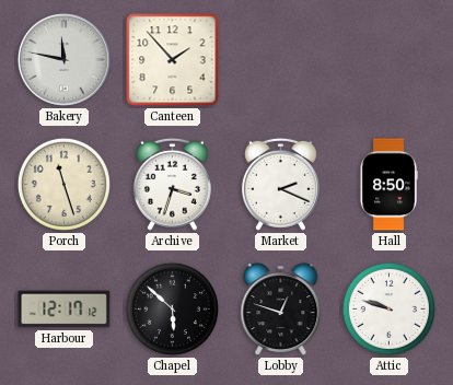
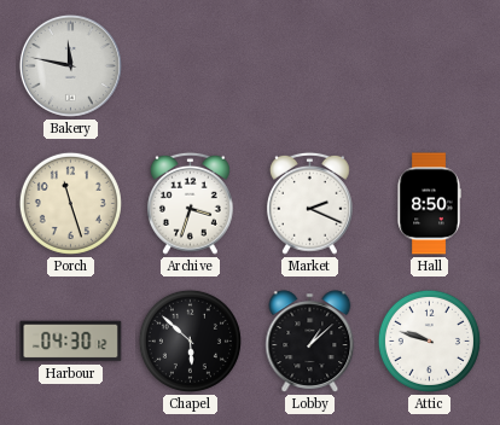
Canteen: 1:53 -> none (173, 60)
Harbour: 12:17 -> 04:30 (71, 342)
Lobby: 12:48 -> 1:08 (310, 342)
